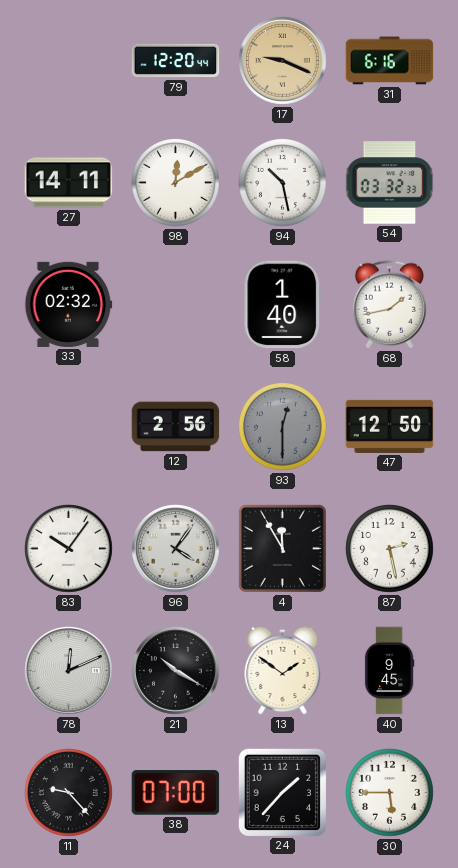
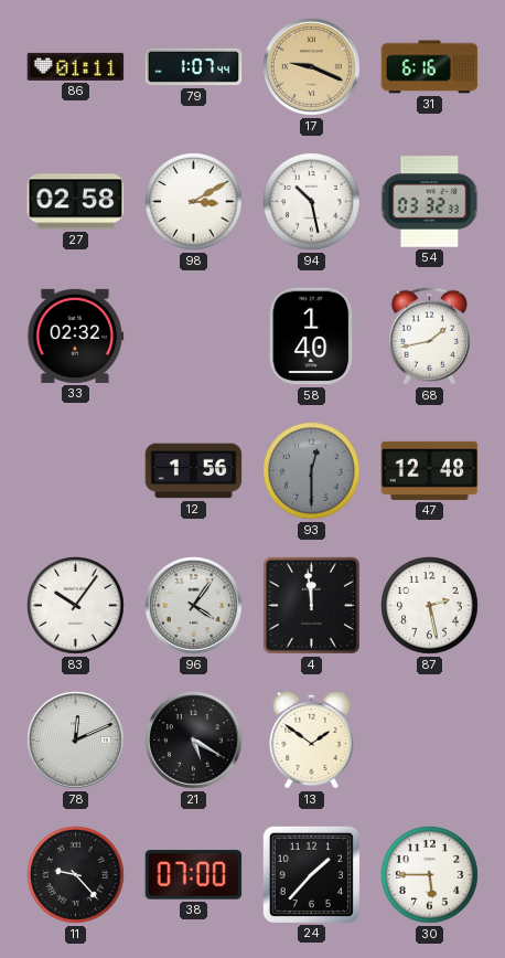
86: none -> 01:11 (76, 66)
79: 12:20 -> 1:07 (194, 67)
27: 14:11 -> 02:58 (76, 202)
98: 12:10 -> 3:10 (194, 202)
12: 2:56 -> 1:56 (194, 471)
47: 12:50 -> 12:48 (430, 470)
4: 11:55 -> 11:59 (311, 605)
21: 10:20 -> 5:20 (194, 741)
40: 9:45 -> none (389, 671)
